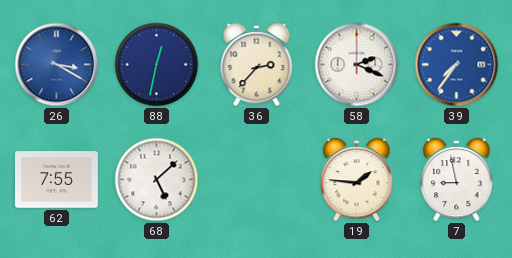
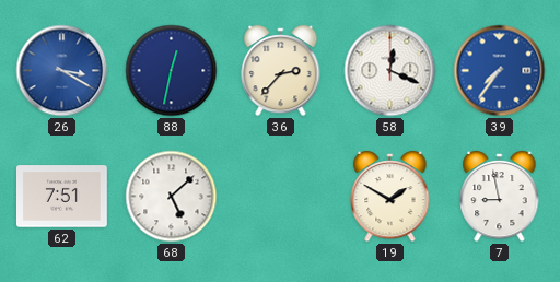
58: 2:19 -> 12:19 (390, 71)
62: 7:55 -> 7:51 (62, 197)
19: 1:46 -> 1:50 (390, 197)
